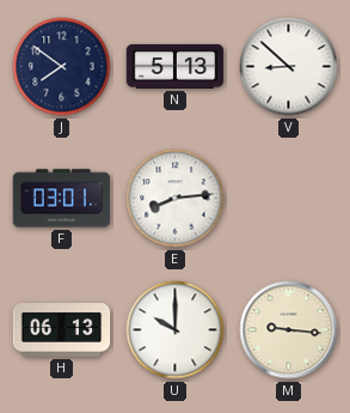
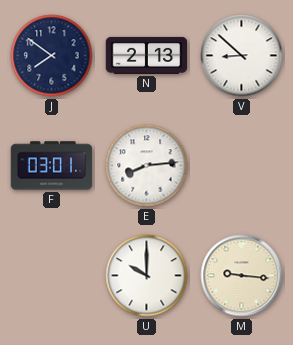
N: 5:13 -> 2:13 (147, 55)
H: 06:13 -> none (62, 330)
